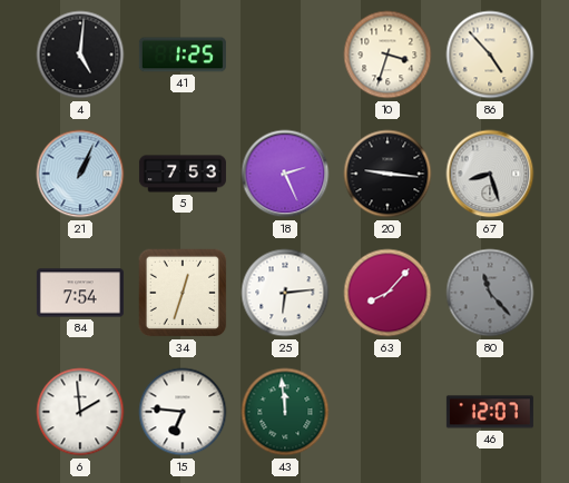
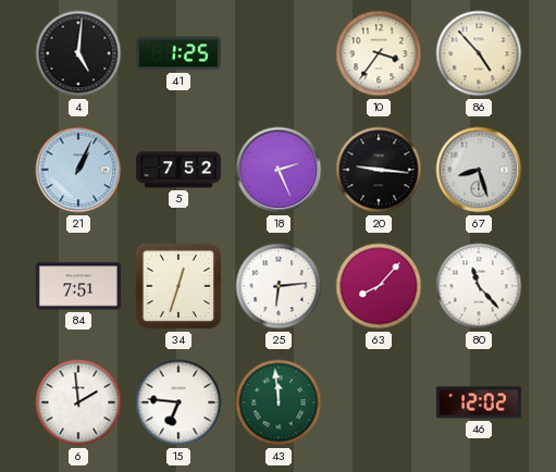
10: 3:33 -> 3:36 (379, 53)
5: 7:53 -> 7:52 (178, 170)
84: 7:54 -> 7:51 (78, 286)
80 dial: grey -> white (479, 286)
46: 12:07 -> 12:02 (479, 402)
